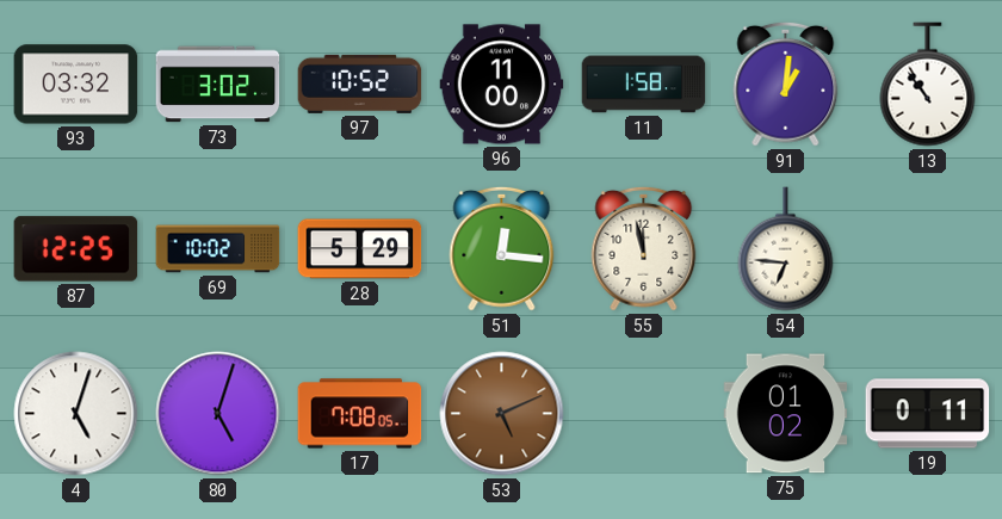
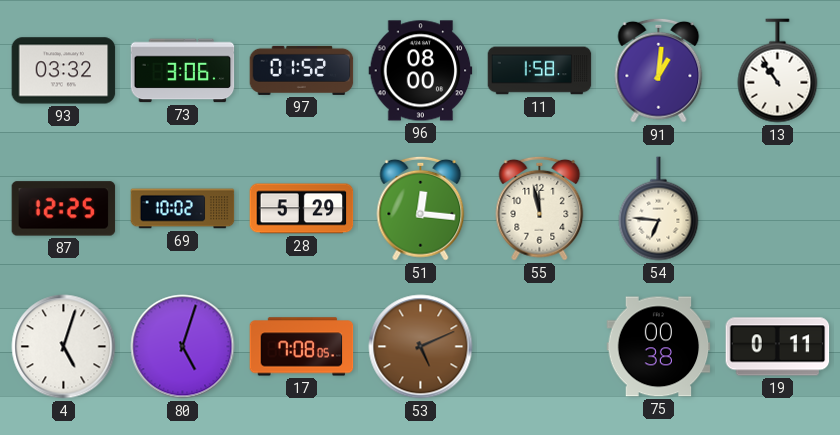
73: 3:02 -> 3:06 (183, 71)
97: 10:52 -> 01:52 (302, 70)
96: 11:00 -> 08:00 (421, 71)
75: 01:02 -> 00:38 (659, 347)
